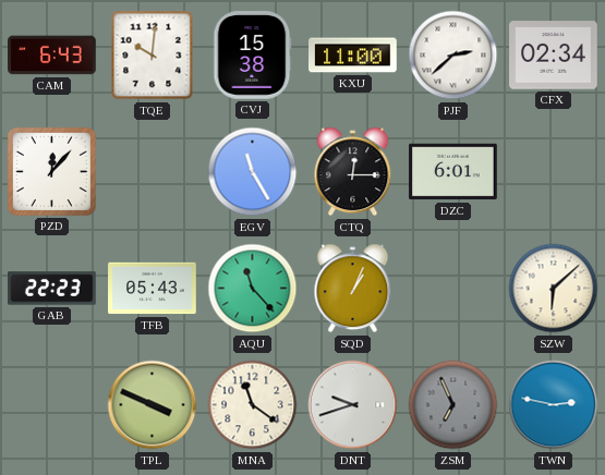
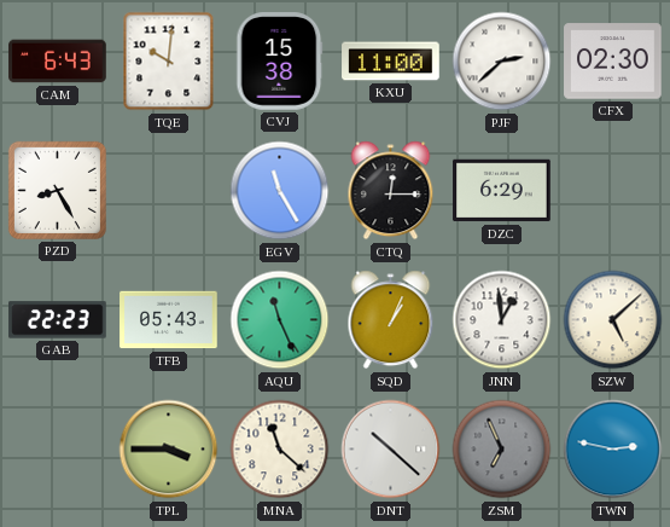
CFX: 02:34 -> 02:30 (613, 62)
PZD: 12:07 -> 8:25 (57, 190)
DZC: 6:01 -> 6:29 (502, 191)
AQU: 11:23 -> 11:26 (280, 320)
JNN: none -> 12:59 (502, 320)
SZW: 6:08 -> 5:08 (613, 320)
TPL: 3:49 -> 3:45 (169, 450)
MNA: 11:21 -> 11:22 (280, 450)
DNT: 9:42 -> 10:22 (391, 450)
